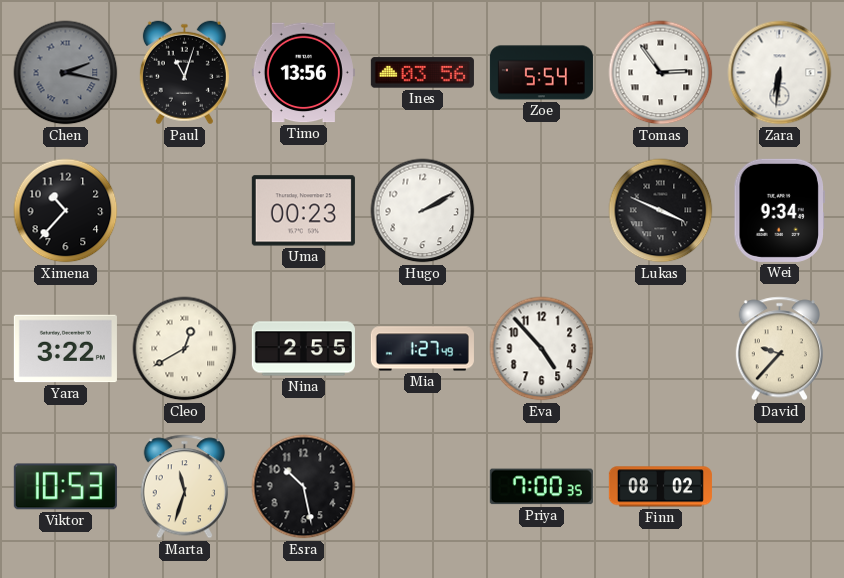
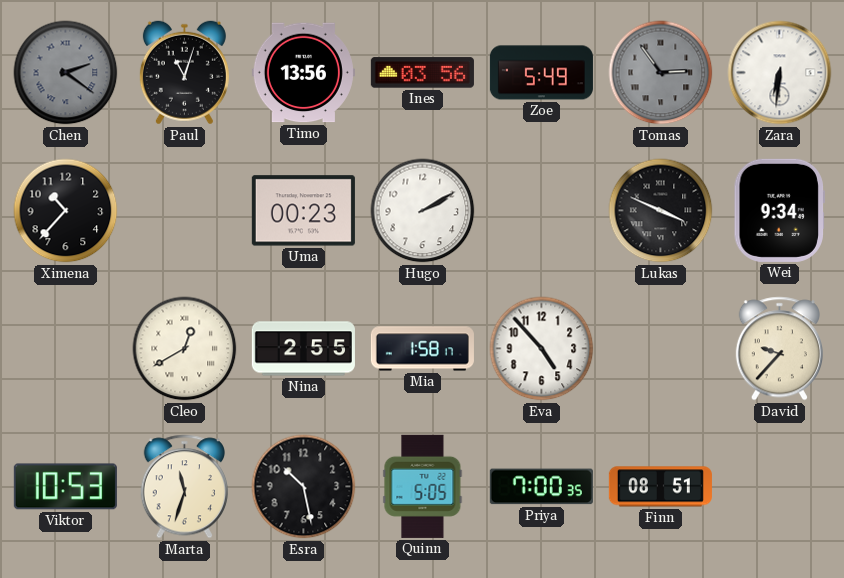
Chen: 2:17 -> 2:21 (66, 73)
Zoe: 5:54 -> 5:49 (541, 73)
Tomas dial: white -> grey (661, 73)
Yara: 3:22 -> none (65, 349)
Mia: 1:27 -> 1:58 (422, 349)
Quinn: none -> 5:05 (423, 486)
Finn: 08:02 -> 08:51 (660, 487)
